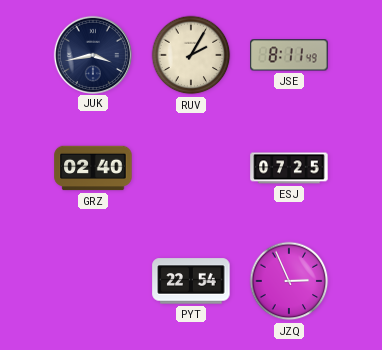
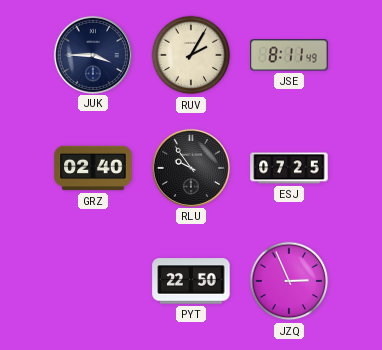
JUK: 3:43 -> 3:45 (92, 54)
RLU: none -> 9:54 (190, 167)
PYT: 22:54 -> 22:50 (191, 281)
